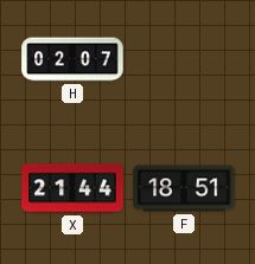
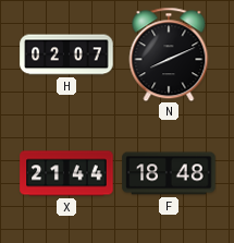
N: none -> 8:11 (169, 54)
F: 18:51 -> 18:48 (169, 173)
